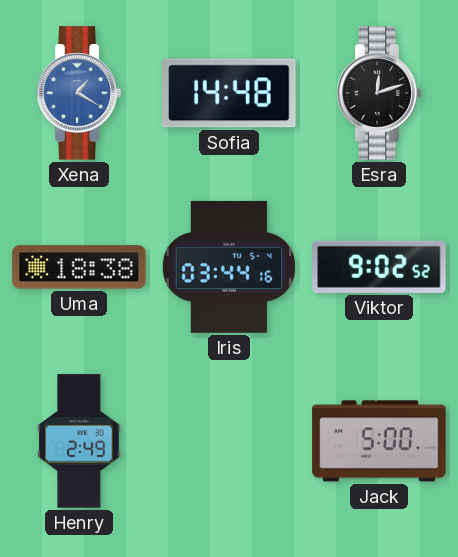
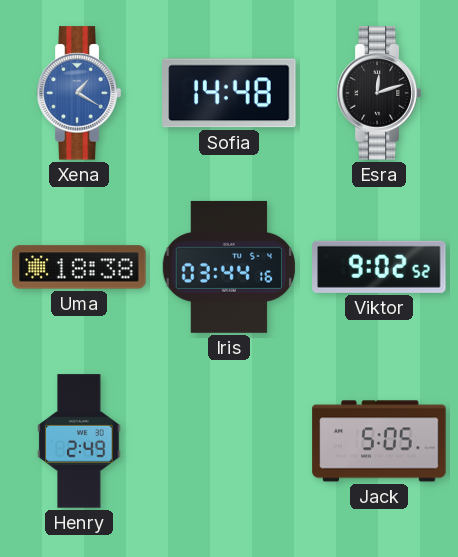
Jack: 5:00 -> 5:05 (379, 441)
